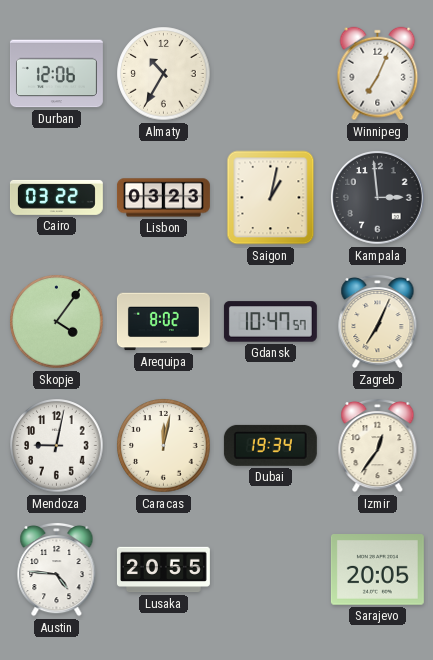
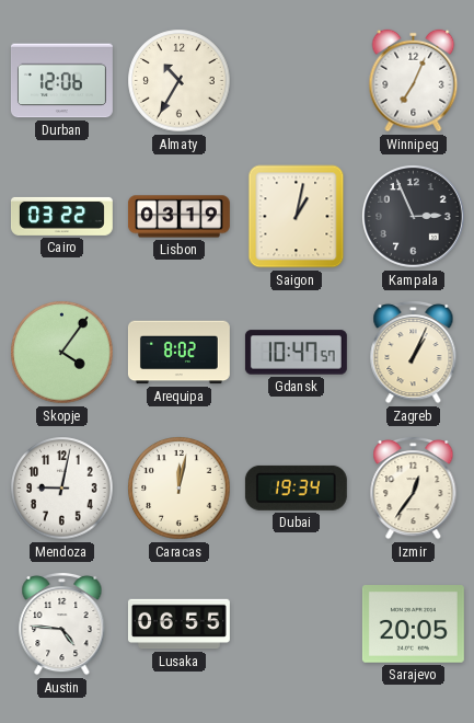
Lisbon: 03:23 -> 03:19 (178, 217)
Kampala: 2:59 -> 2:56 (414, 217)
Zagreb: 7:04 -> 1:04 (414, 352)
Lusaka: 20:55 -> 06:55 (178, 624)
